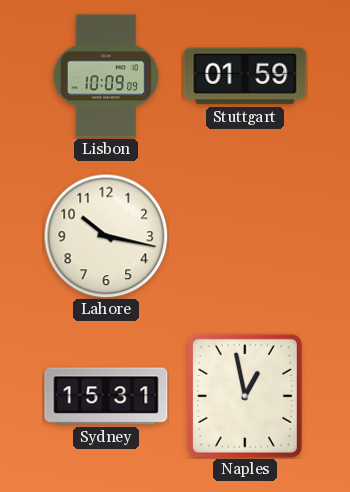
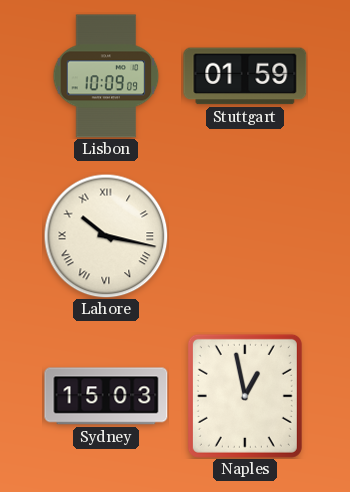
Lahore numerals: Arabic -> Roman (106, 236)
Sydney: 15:31 -> 15:03 (106, 396)
